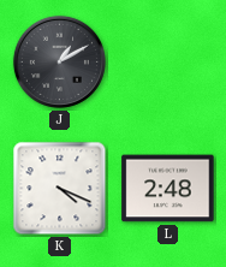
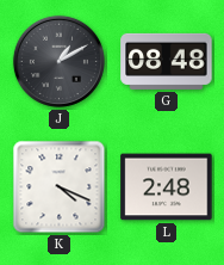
G: none -> 08:48 (167, 61)
